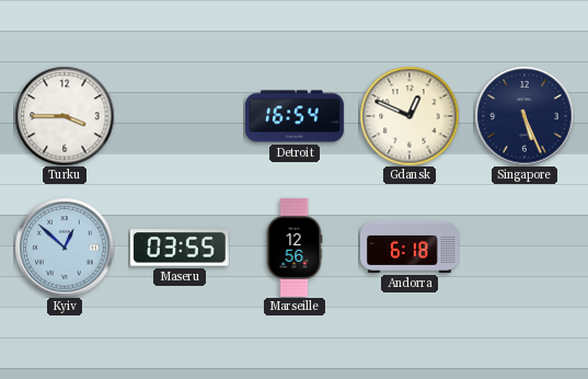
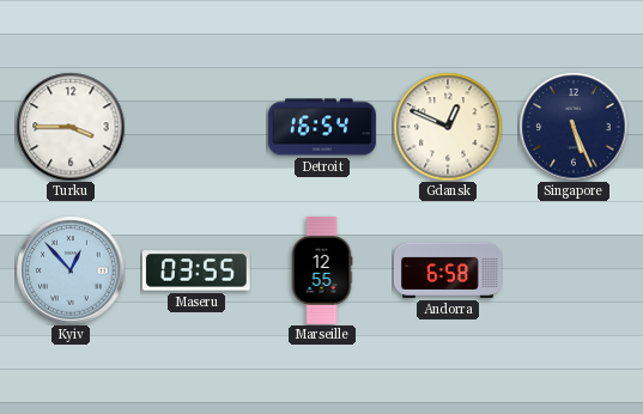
Kyiv: 12:52 -> 12:53 (71, 270)
Marseille: 12:56 -> 12:55 (322, 270)
Andorra: 6:18 -> 6:58 (448, 270)
